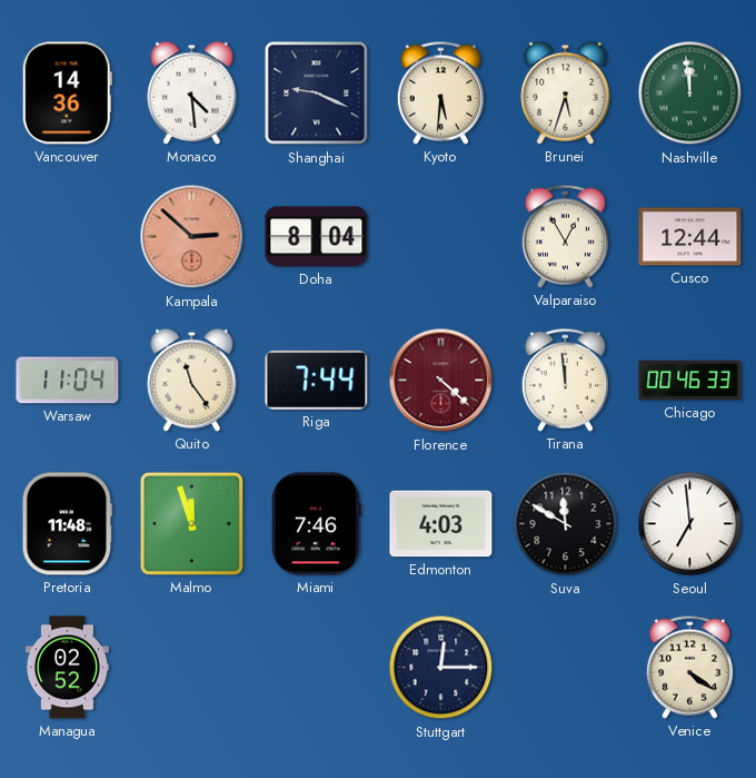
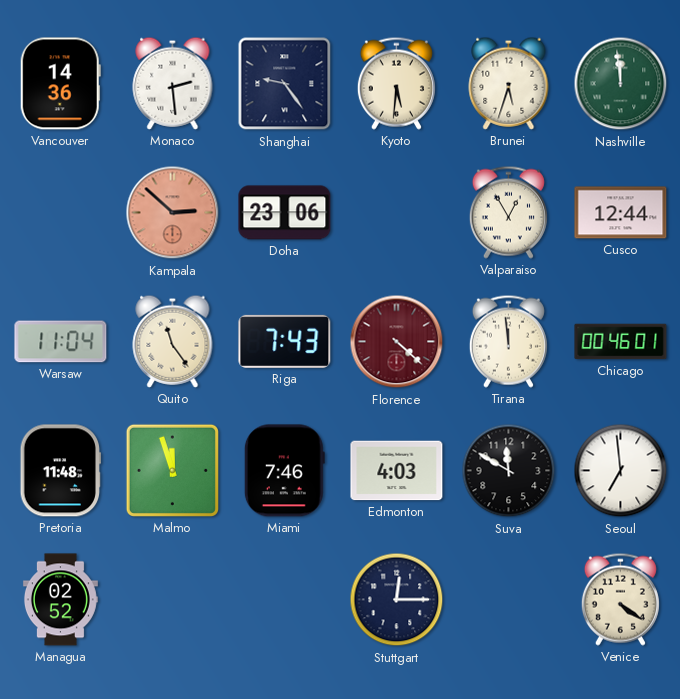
Monaco: 4:29 -> 2:29 (173, 83)
Shanghai: 9:19 -> 9:24 (285, 84)
Doha: 8:04 -> 23:06 (285, 213)
Riga: 7:44 -> 7:43 (285, 341)
Chicago: 00:46:33 -> 00:46:01 (621, 342)
